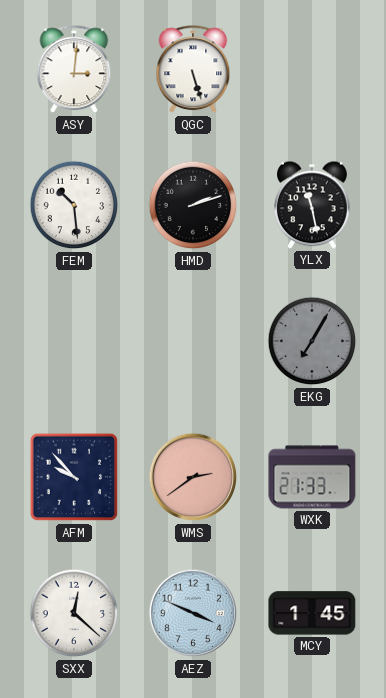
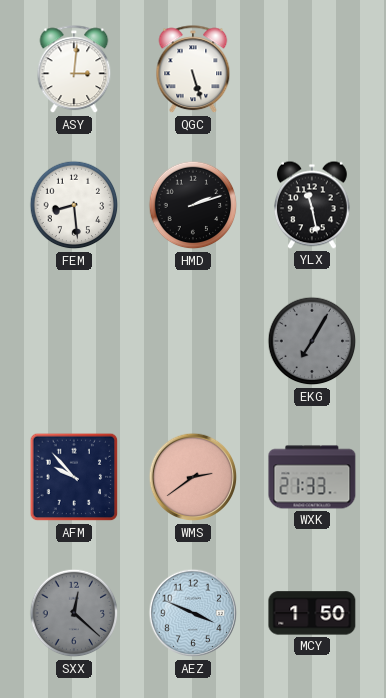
FEM: 10:29 -> 8:29 (74, 205)
SXX dial: white -> grey (74, 613)
MCY: 1:45 -> 1:50 (312, 613)
